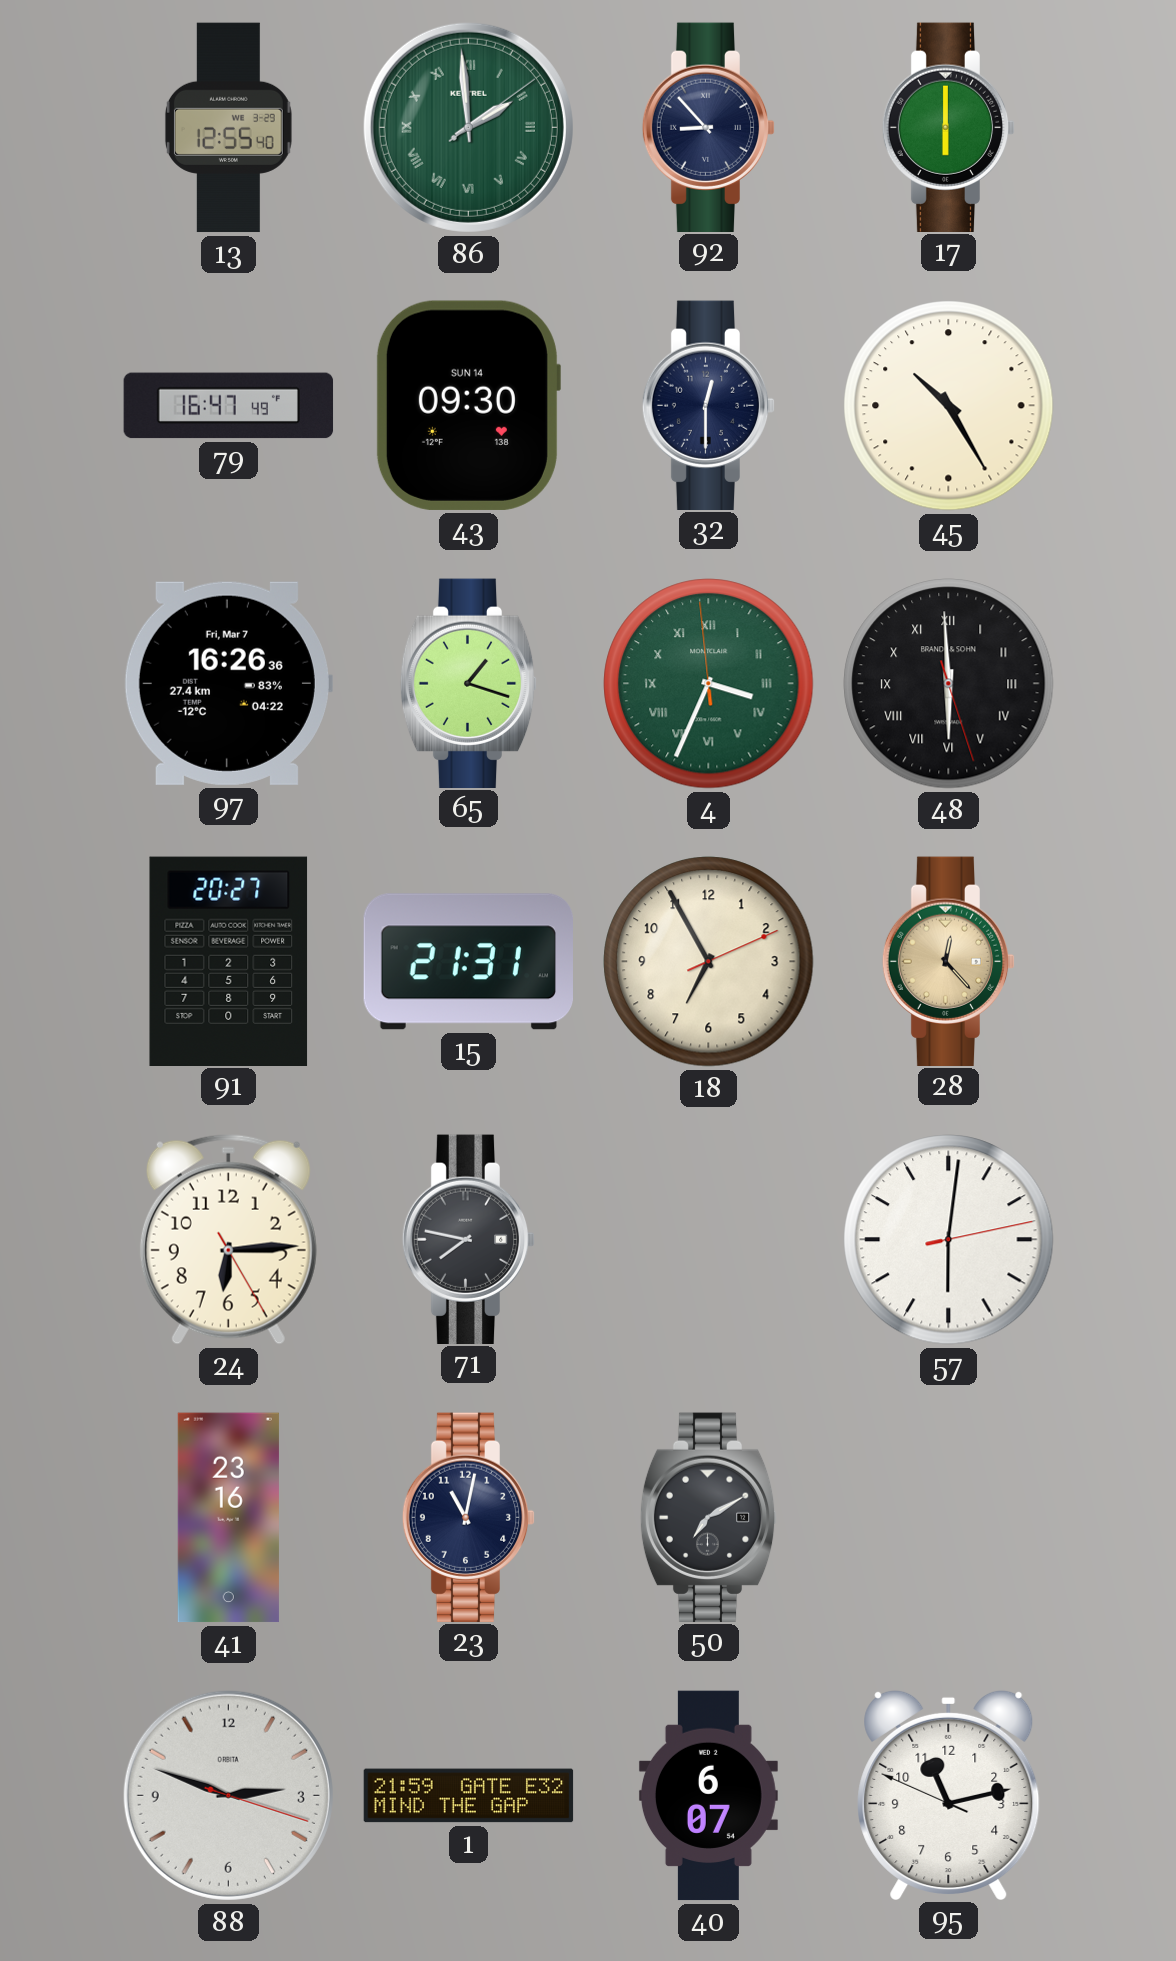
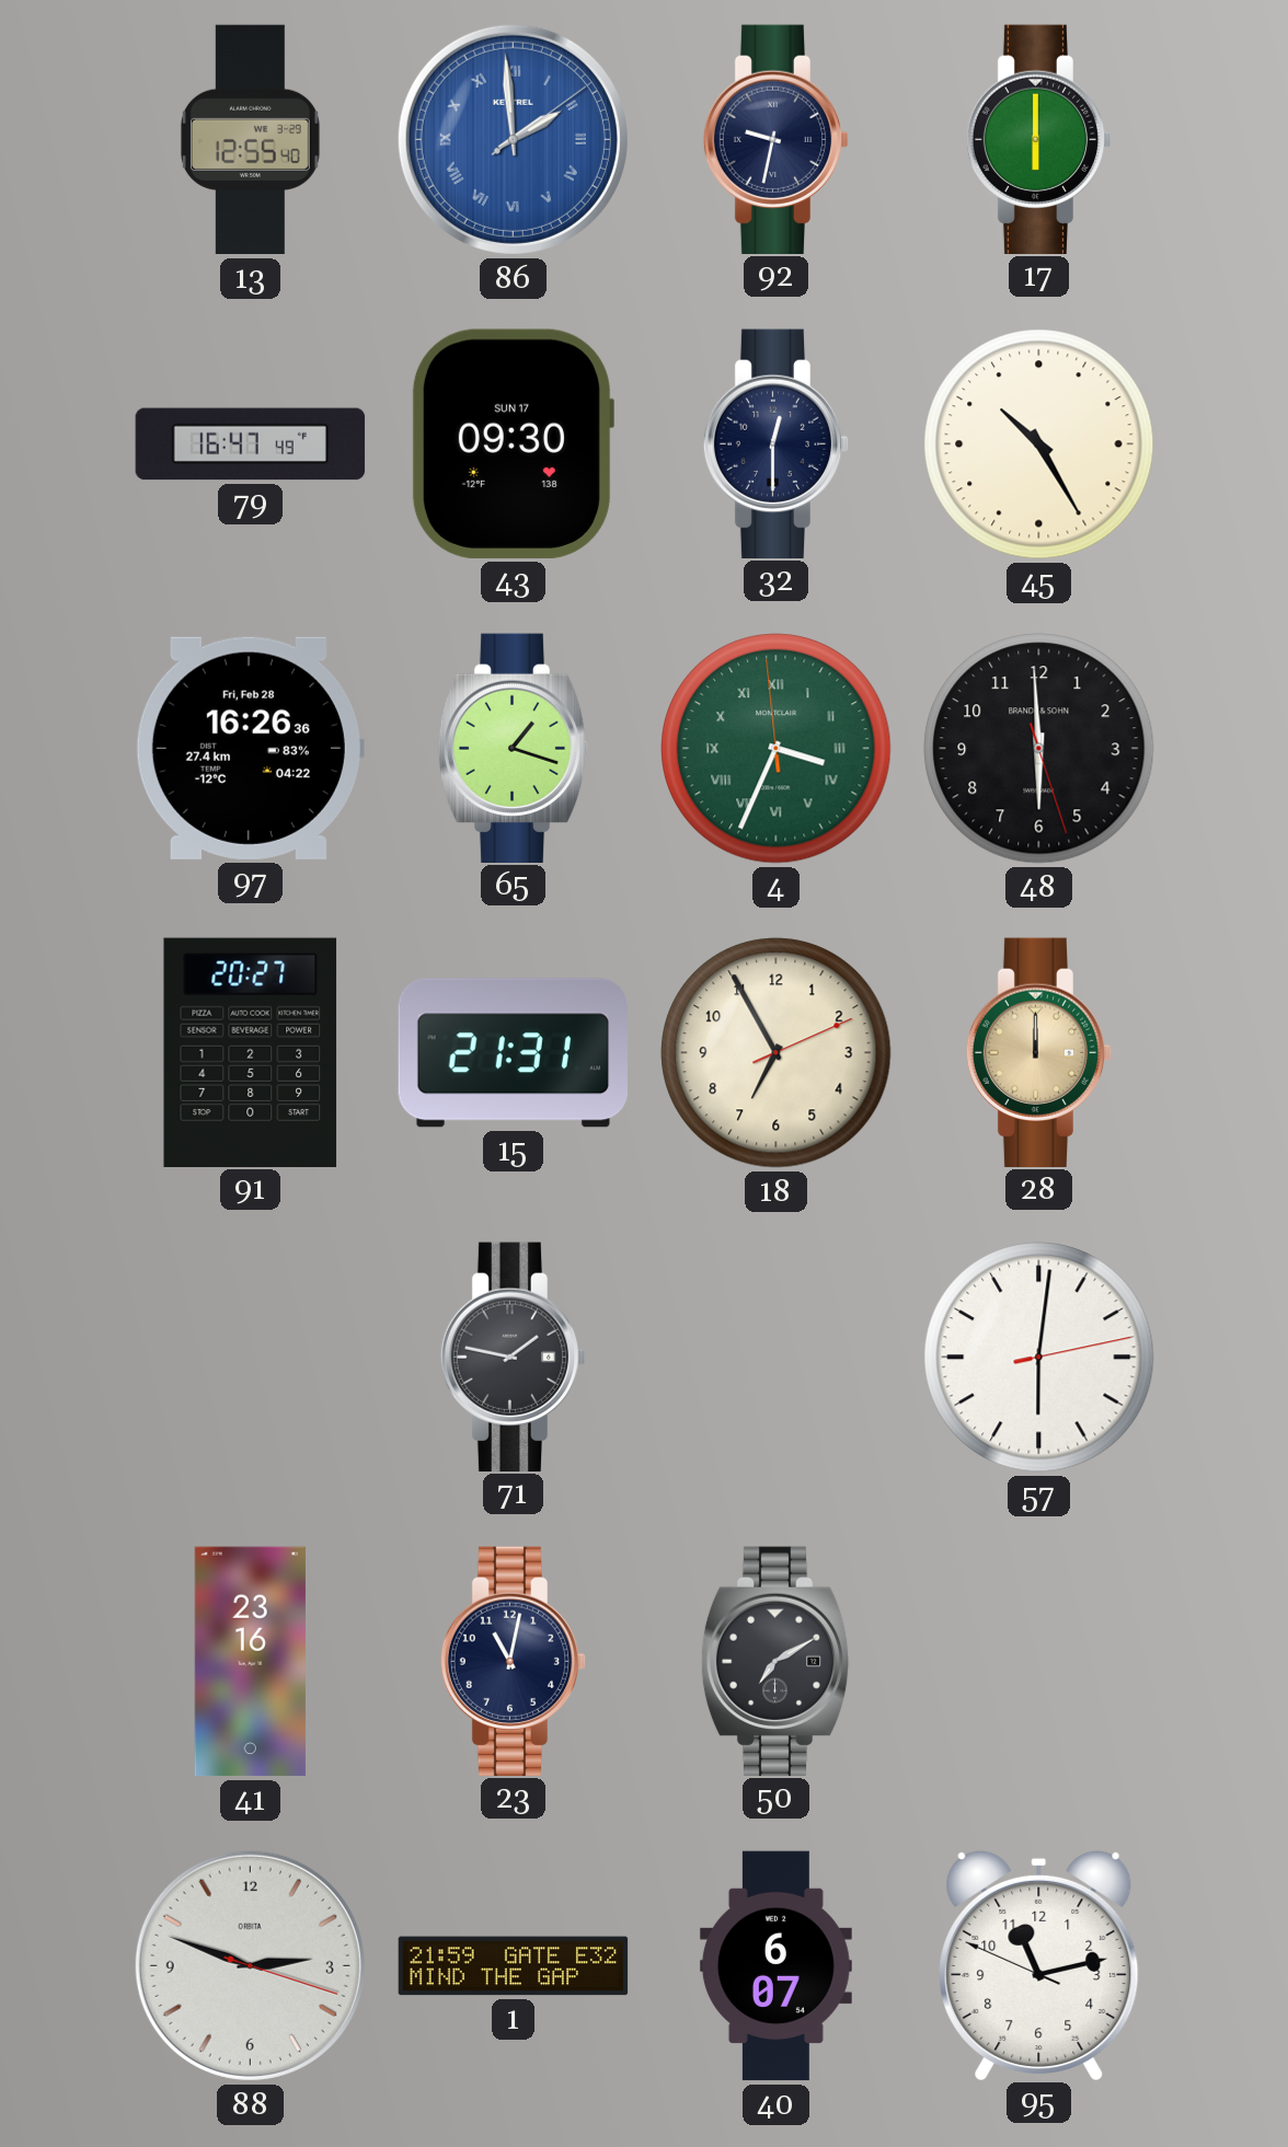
86 dial: green -> blue (513, 139)
92: 8:53 -> 9:32 (777, 139)
43 date: SUN 14 -> SUN 17 (513, 443)
97 date: Fri, Mar 7 -> Fri, Feb 28 (250, 748)
48 numerals: Roman -> Arabic (1039, 749)
28: 12:23 -> 12:00 (1039, 1052)
24: 6:14 -> none (228, 1239)
71: 7:47 -> 1:47 (514, 1357)
